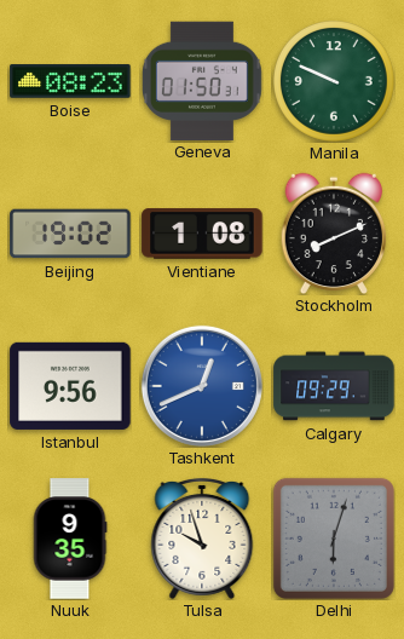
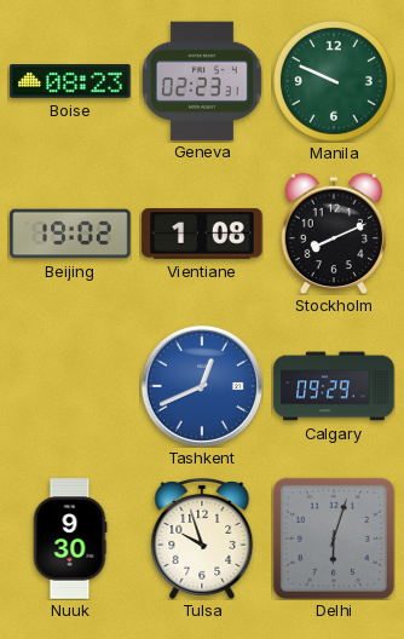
Geneva: 01:50 -> 02:23 (202, 80)
Istanbul: 9:56 -> none (70, 386)
Nuuk: 9:35 -> 9:30 (70, 539)
